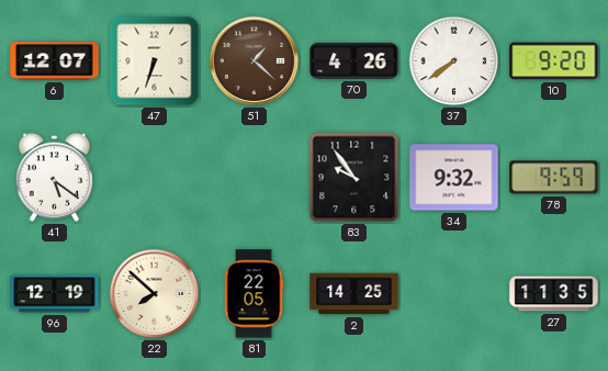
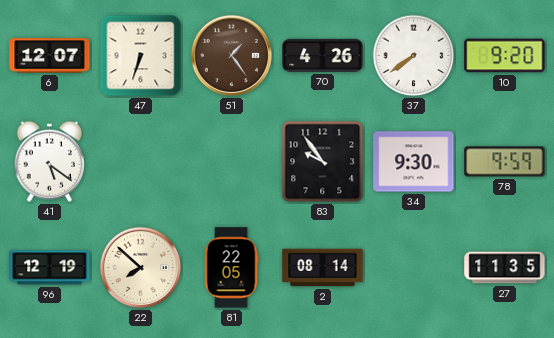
51: 1:22 -> 1:24 (232, 56)
34: 9:32 -> 9:30 (414, 162)
2: 14:25 -> 08:14 (323, 268)
